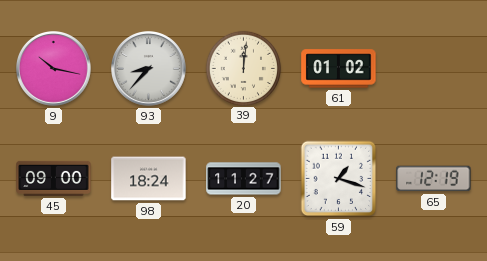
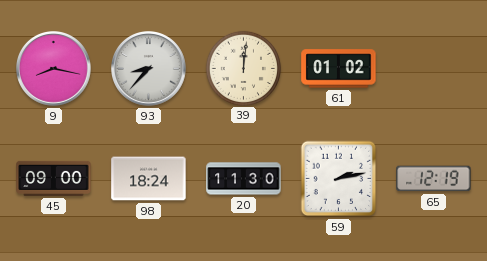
9: 10:17 -> 8:17 (54, 69)
20: 11:27 -> 11:30 (244, 179)
59: 1:18 -> 2:13 (339, 179)
